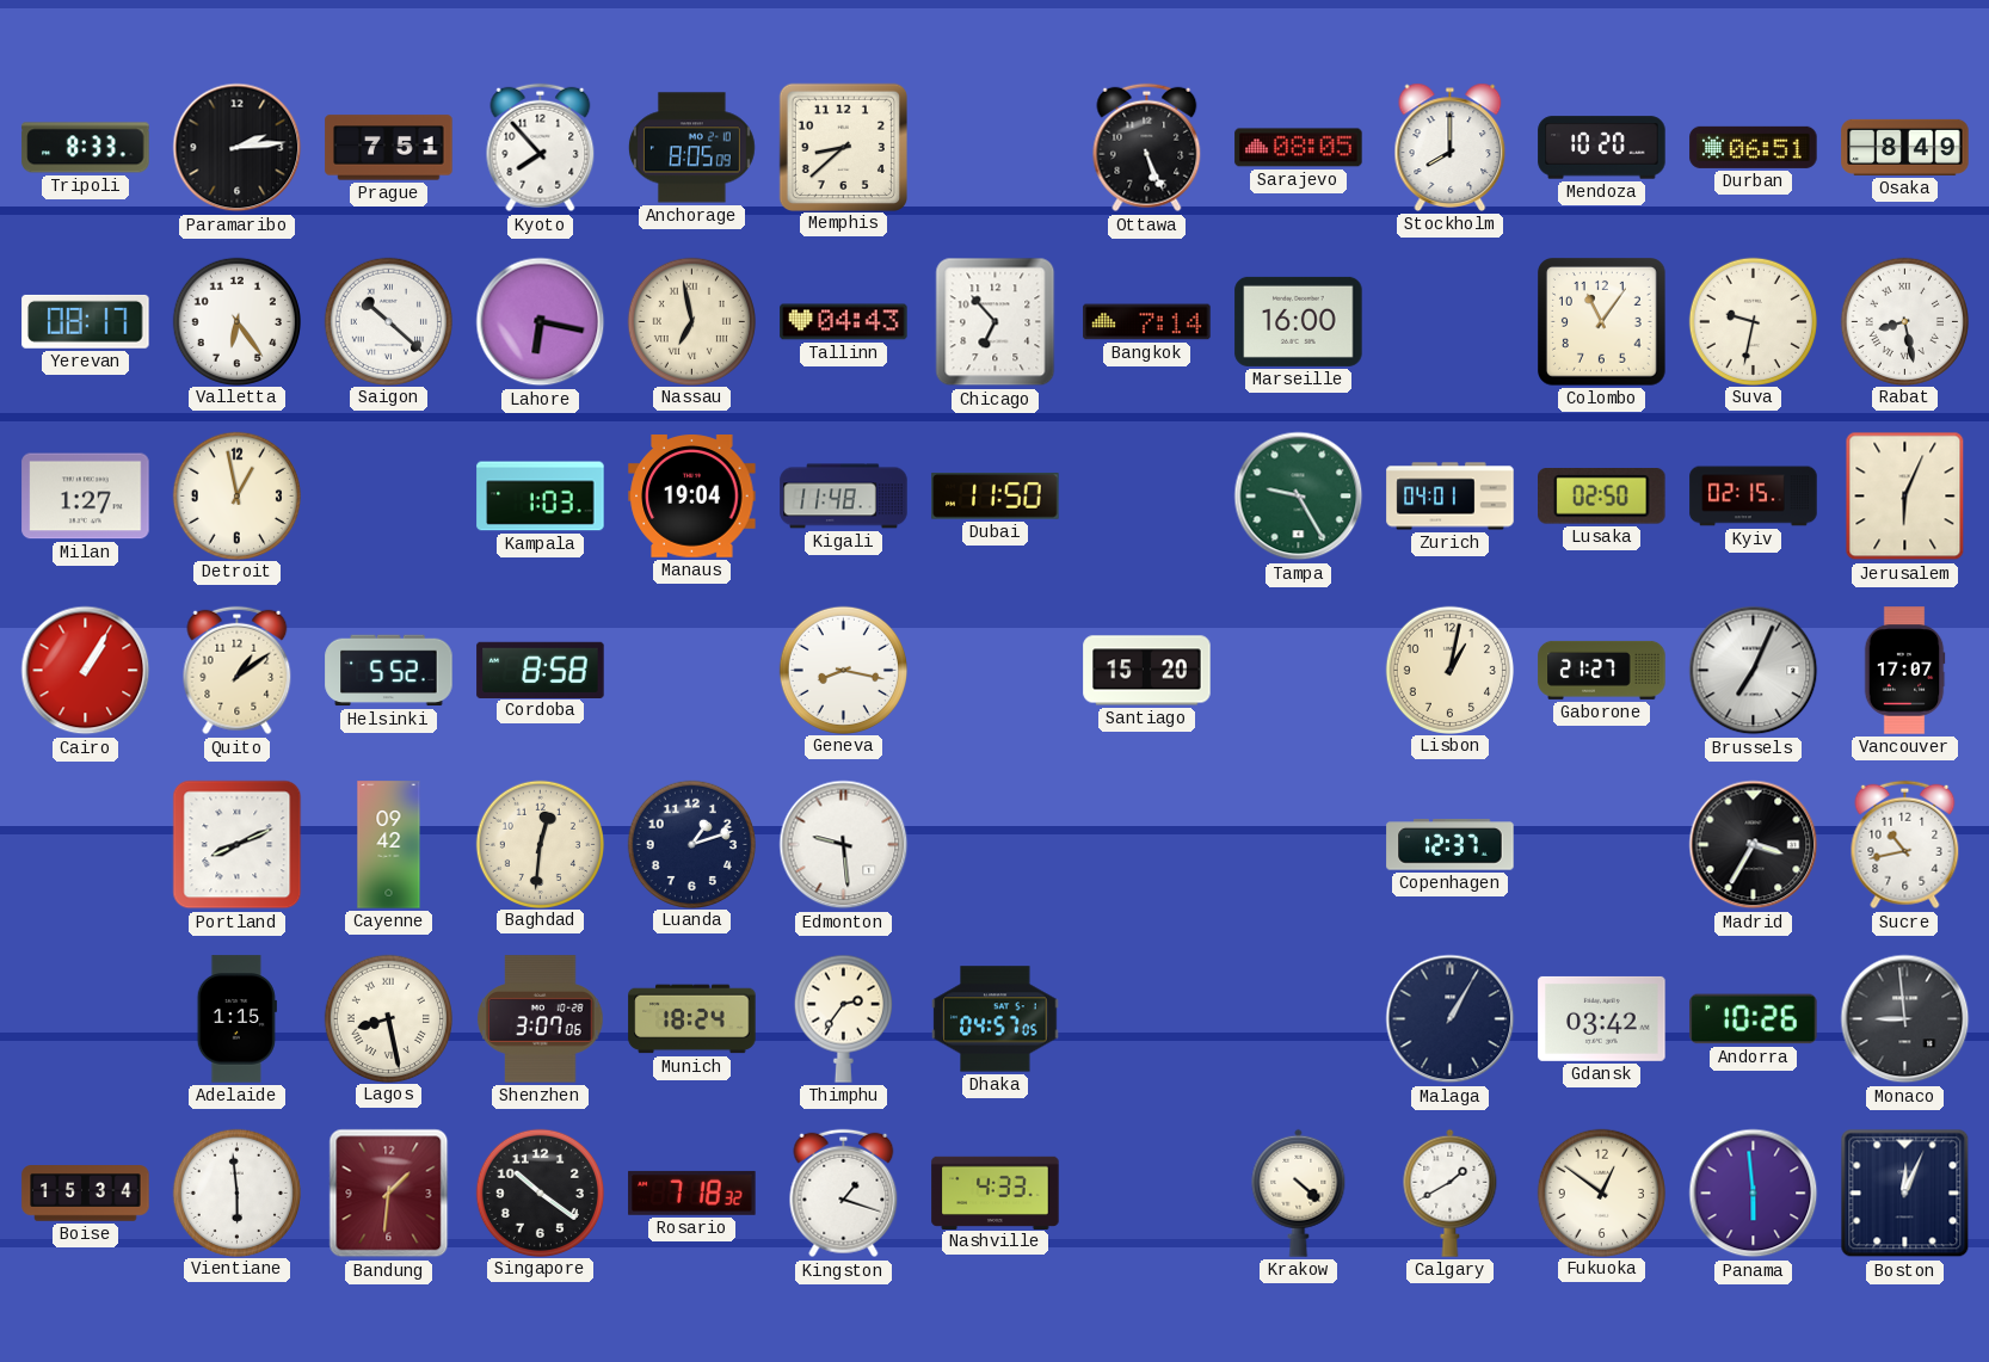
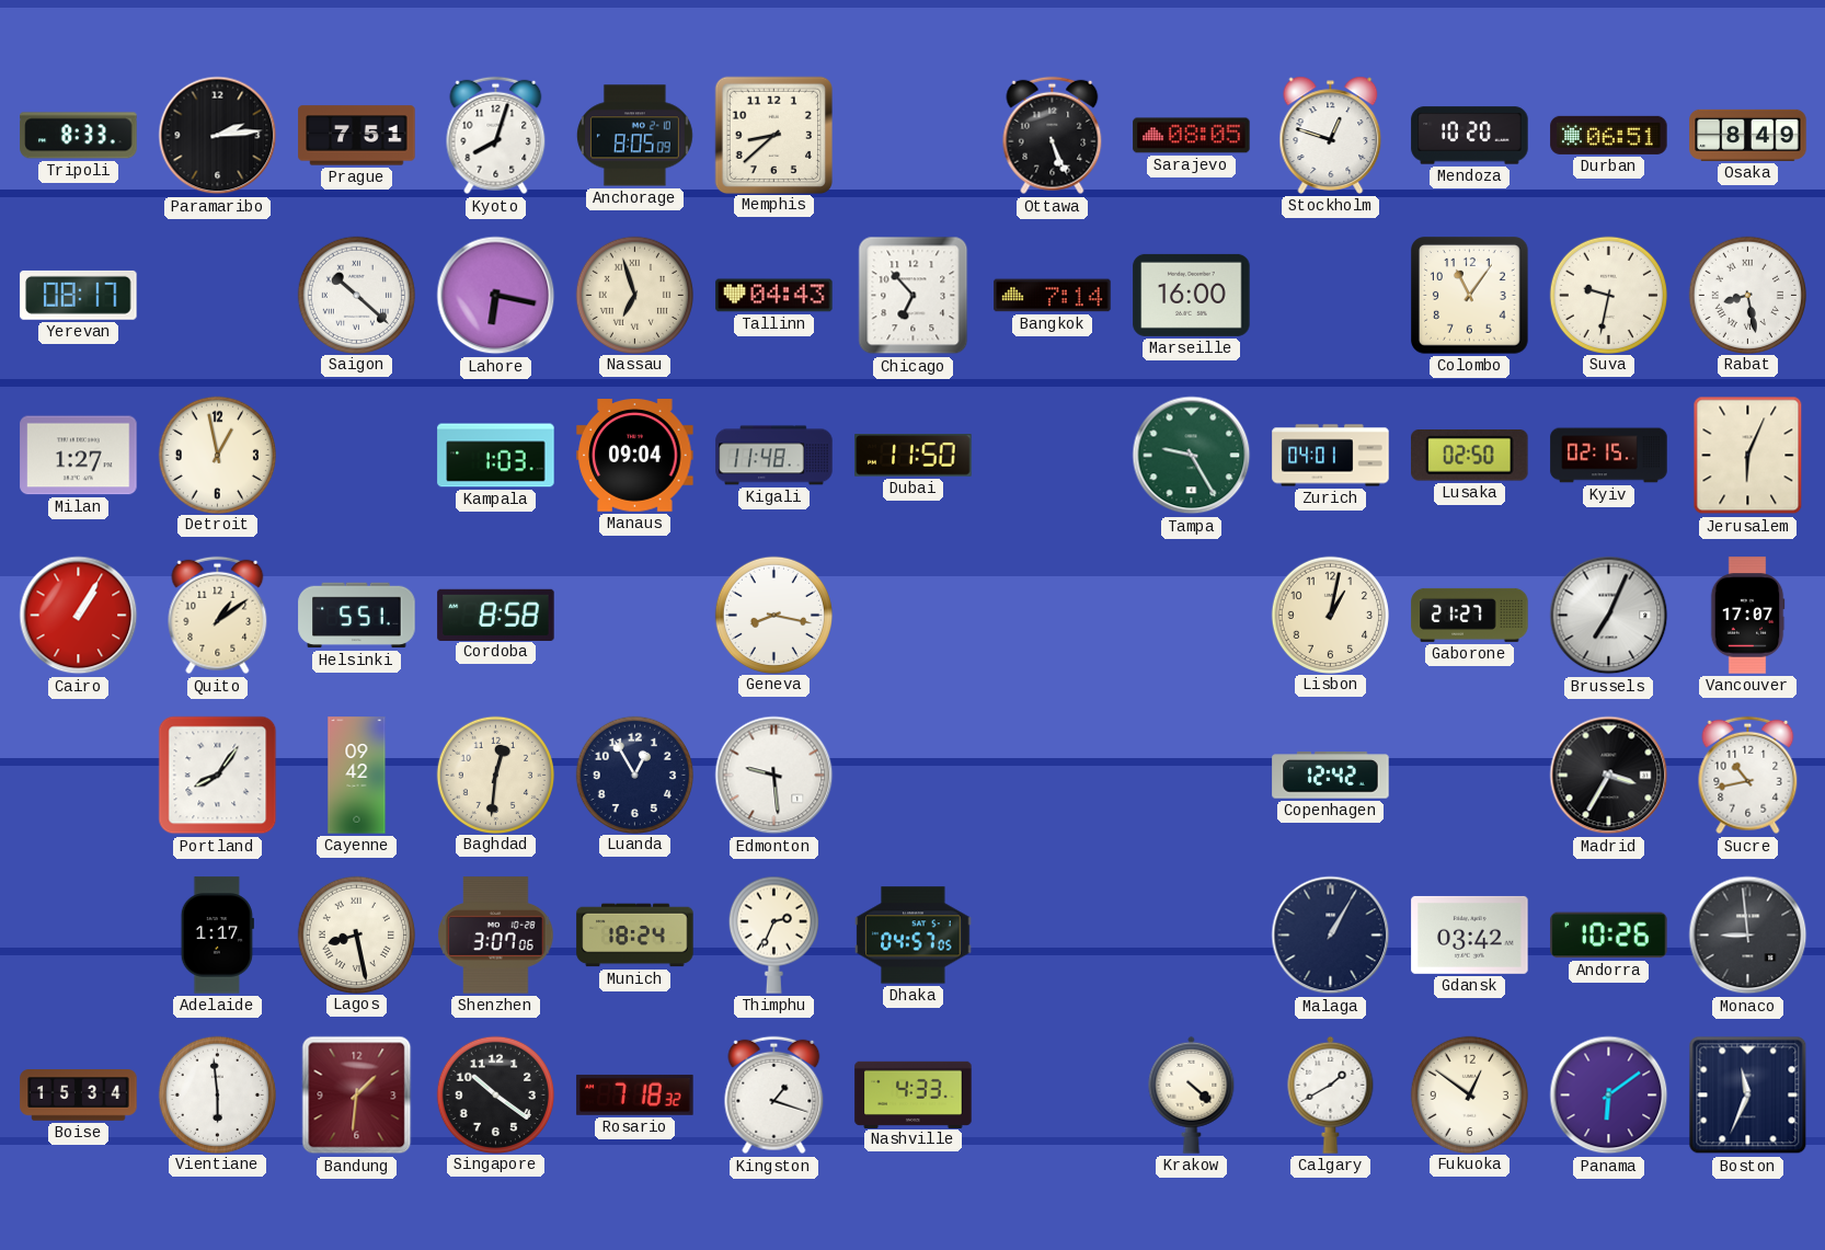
Kyoto: 7:53 -> 8:03 (496, 136)
Stockholm: 8:00 -> 12:48 (1331, 135)
Valletta: 6:24 -> none (236, 321)
Nassau: 6:58 -> 6:57 (634, 295)
Manaus: 19:04 -> 09:04 (635, 456)
Helsinki: 5:52 -> 5:51 (357, 616)
Santiago: 15:20 -> none (1147, 671)
Portland: 8:11 -> 8:06 (218, 776)
Luanda: 1:12 -> 12:55 (634, 775)
Copenhagen: 12:37 -> 12:42 (1331, 776)
Adelaide: 1:15 -> 1:17 (217, 936)
Thimphu: 2:36 -> 2:34 (773, 934)
Panama: 5:59 -> 6:09 (1609, 1096)
Boston: 12:04 -> 11:34 (1748, 1096)
